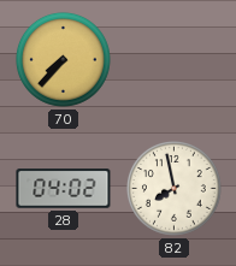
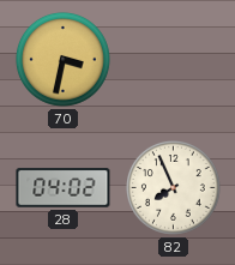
70: 7:37 -> 3:32 (62, 59)
82: 7:58 -> 7:56 (173, 187)
